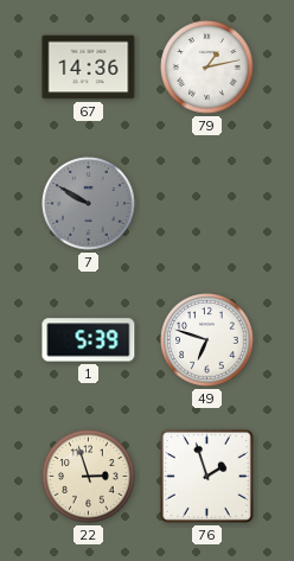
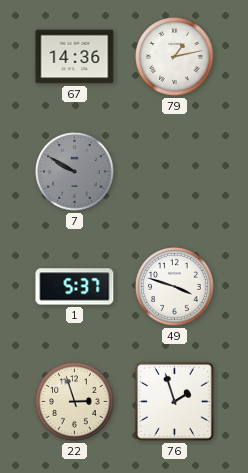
1: 5:39 -> 5:37 (75, 287)
49: 6:48 -> 3:48 (175, 287)
